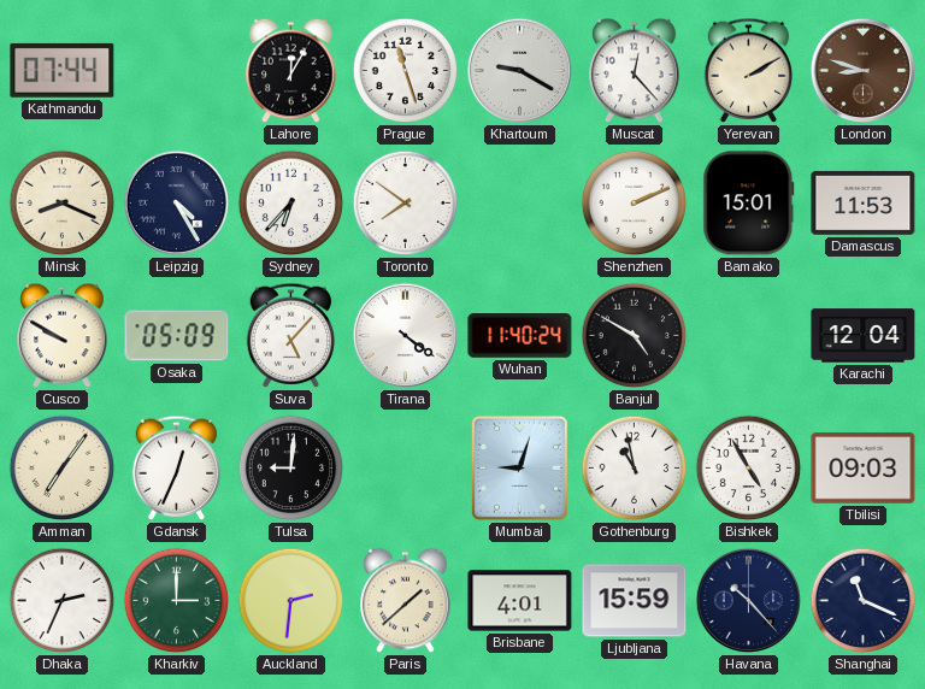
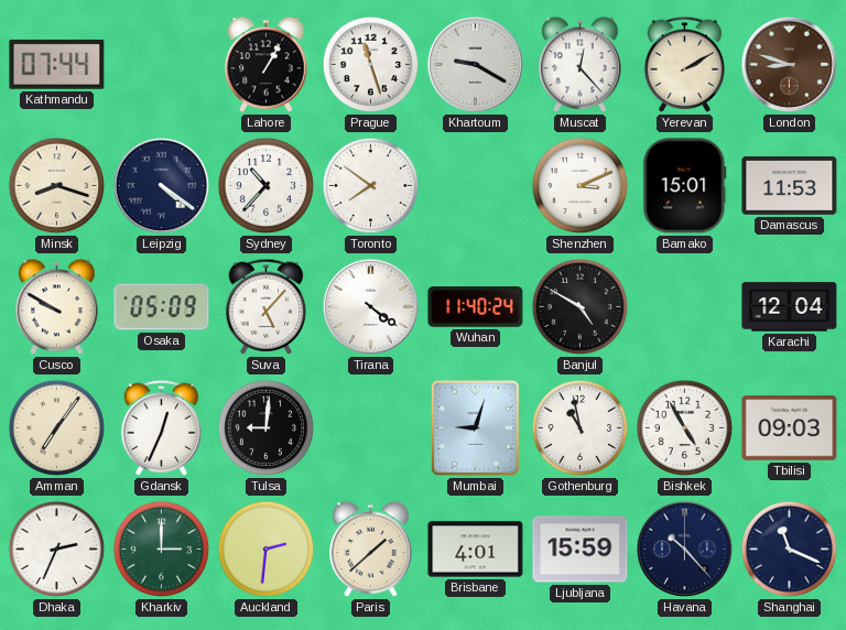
Lahore: 12:05 -> 1:05 (267, 65)
Minsk: 8:19 -> 8:18 (57, 186)
Leipzig: 4:25 -> 4:21 (162, 186)
Sydney: 6:37 -> 10:37 (267, 186)
Shenzhen: 2:11 -> 3:11 (581, 186)
